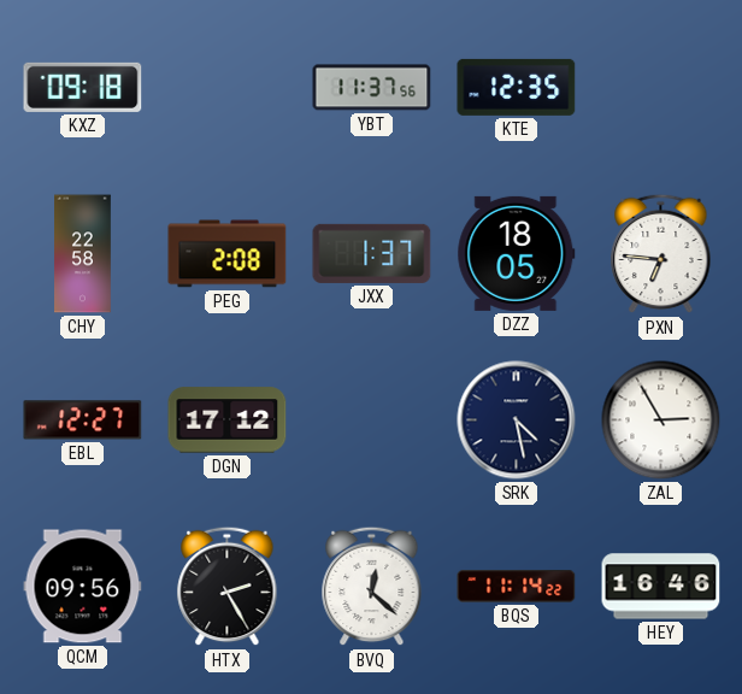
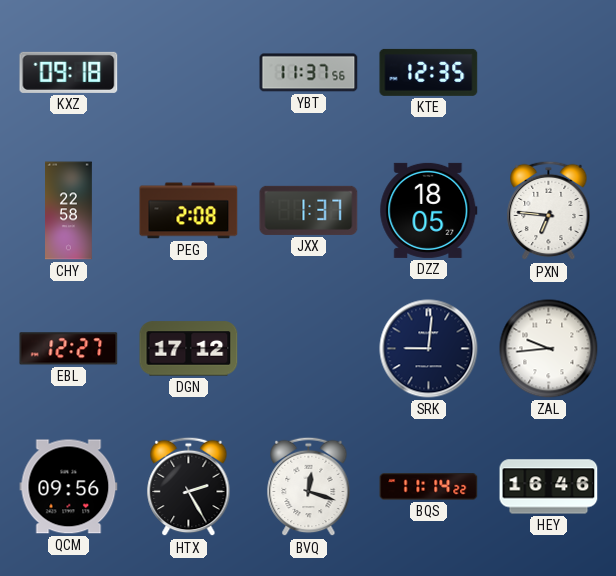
SRK: 4:28 -> 9:01 (429, 349)
ZAL: 2:55 -> 9:44 (549, 349)
BVQ: 12:22 -> 12:18 (309, 487)
